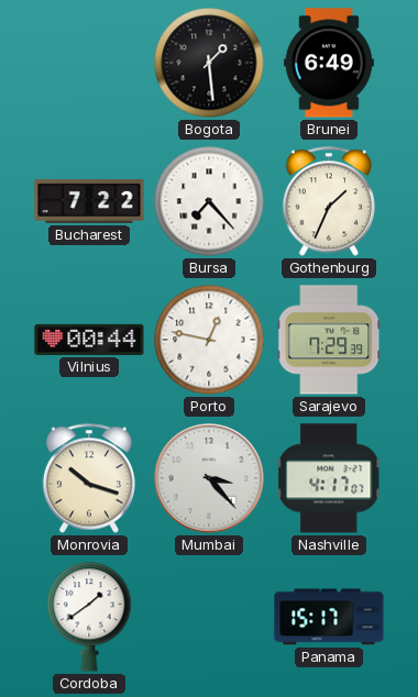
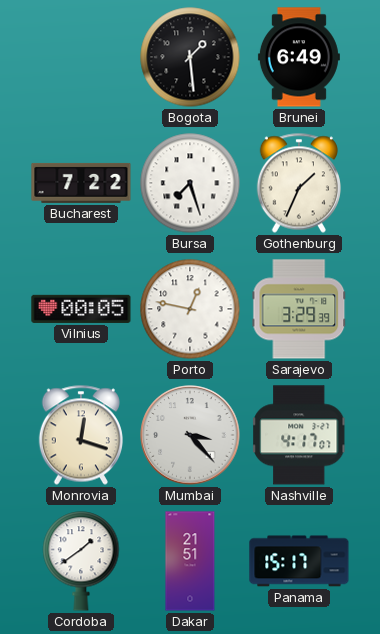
Bursa: 7:23 -> 7:27 (190, 183)
Vilnius: 00:44 -> 00:05 (81, 309)
Sarajevo: 7:29 -> 3:29 (299, 309)
Monrovia: 10:18 -> 12:18 (81, 435)
Dakar: none -> 21:51 (190, 561)
